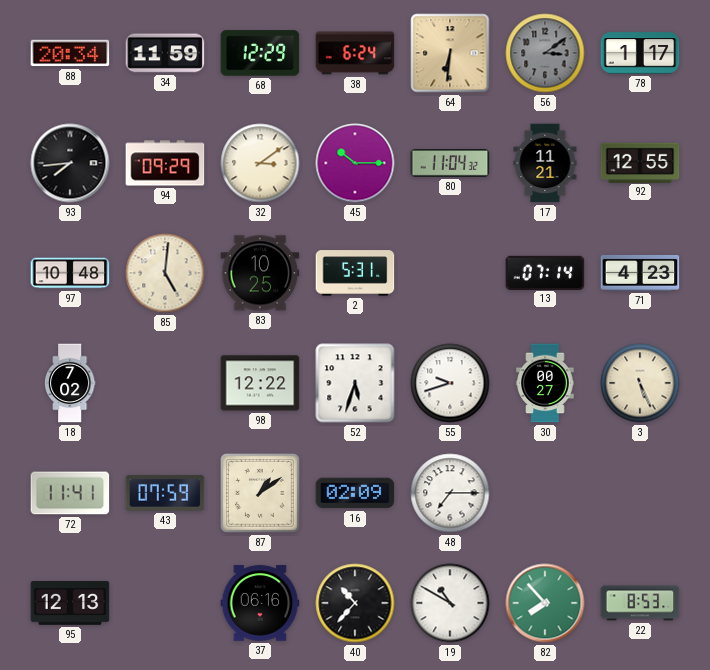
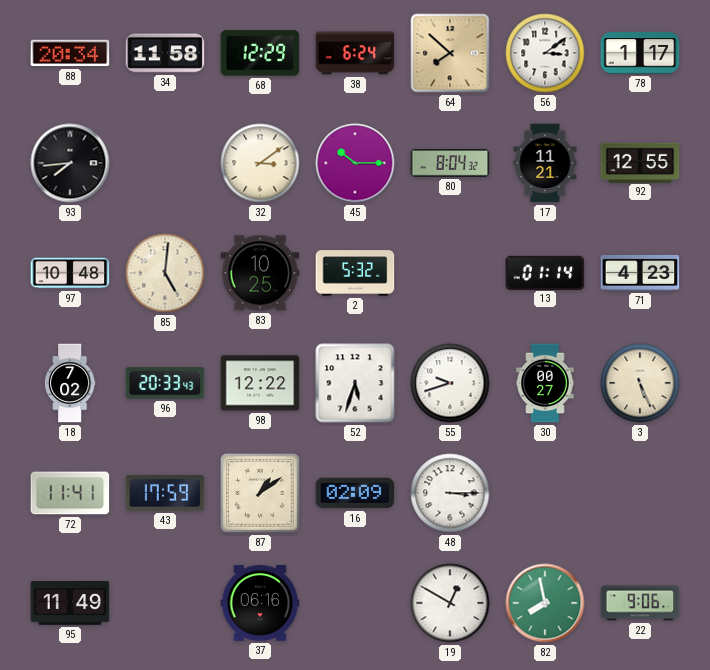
34: 11:59 -> 11:58 (165, 53)
64: 6:31 -> 7:52 (450, 53)
56 dial: grey -> white (545, 53)
94: 09:29 -> none (165, 163)
80: 11:04 -> 8:04 (450, 164)
2: 5:31 -> 5:32 (355, 273)
13: 07:14 -> 01:14 (545, 272)
96: none -> 20:33 (165, 383)
43: 07:59 -> 17:59 (165, 493)
48: 7:15 -> 3:15 (450, 493)
95: 12:13 -> 11:49 (70, 603)
40: 10:37 -> none (355, 603)
19: 10:50 -> 12:50 (450, 603)
82: 7:53 -> 7:58 (545, 603)
22: 8:53 -> 9:06 (640, 603)
